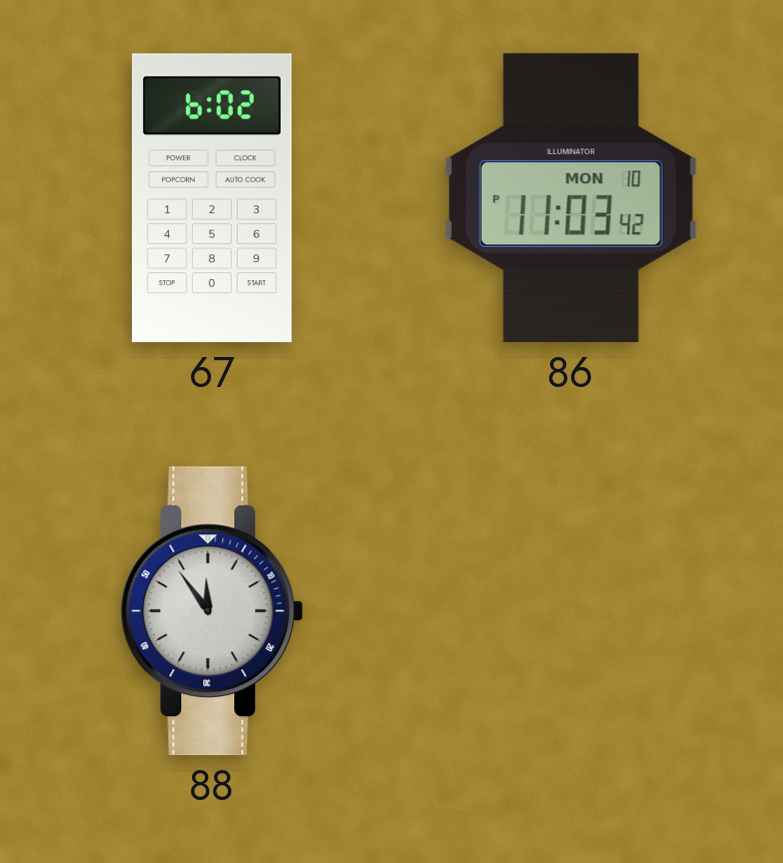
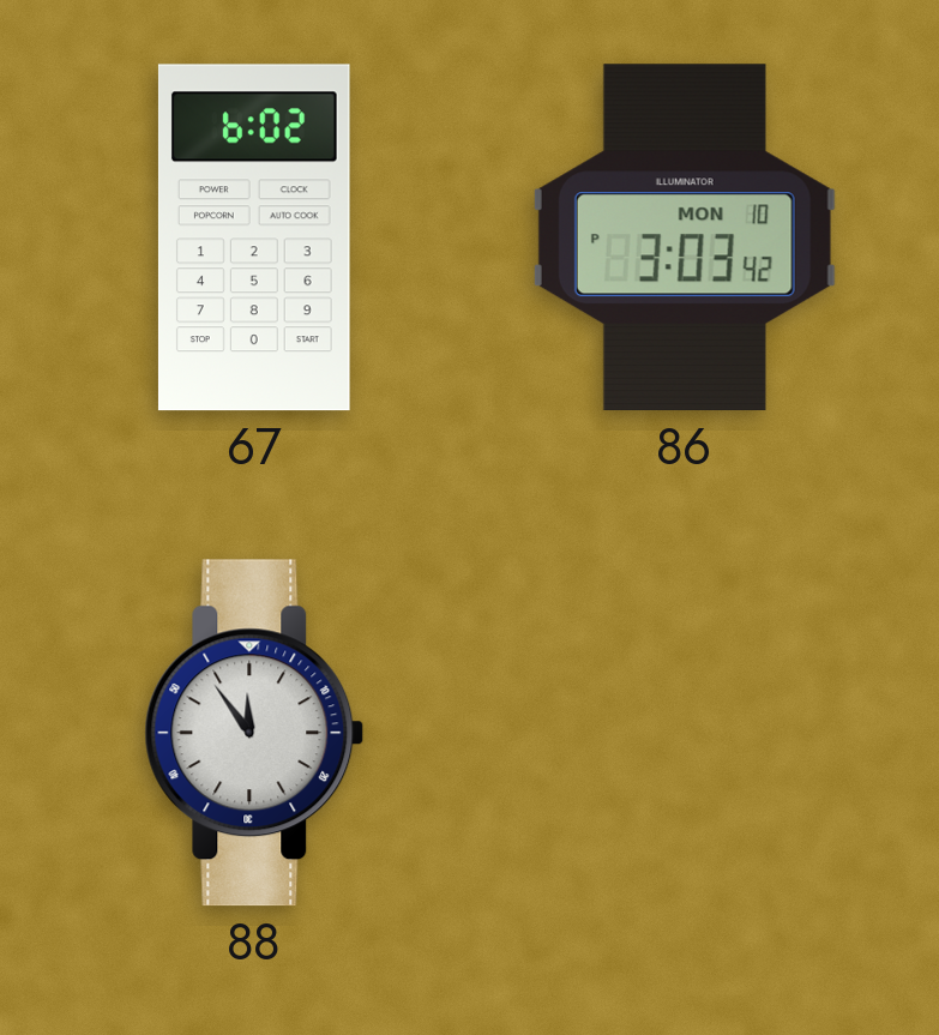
86: 11:03 -> 3:03 (685, 237)
